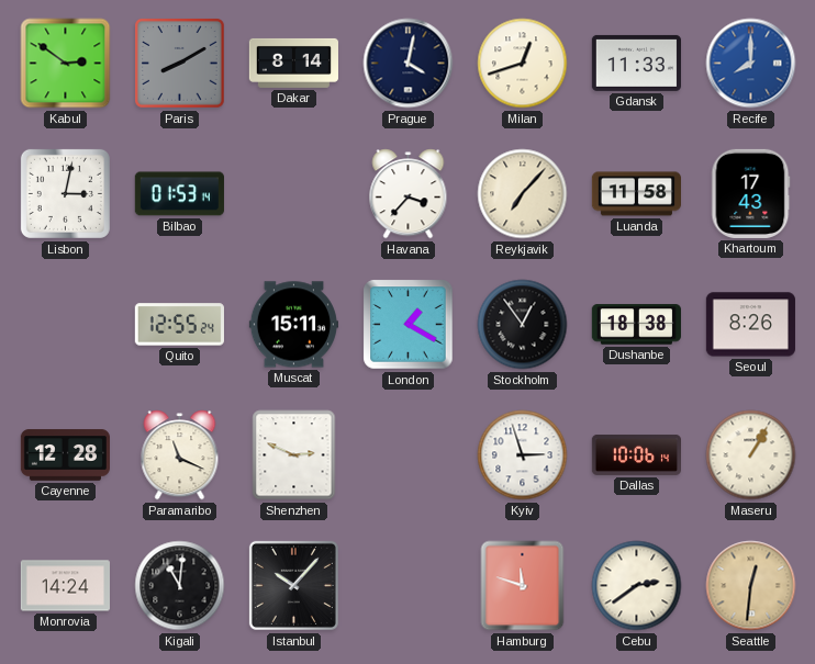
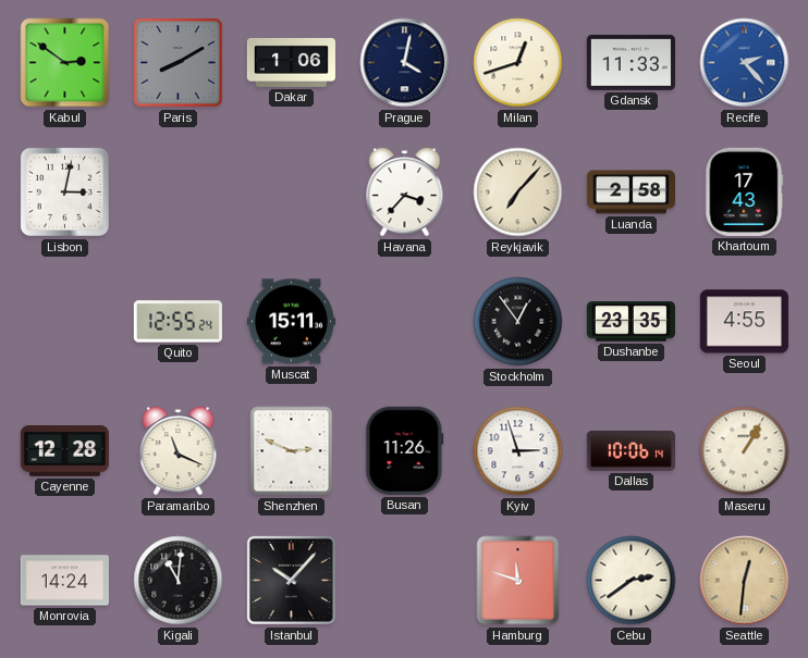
Dakar: 8:14 -> 1:06 (291, 62)
Recife: 8:00 -> 2:23 (745, 63)
Bilbao: 01:53 -> none (179, 194)
Luanda: 11:58 -> 2:58 (631, 193)
London: 1:20 -> none (409, 325)
Dushanbe: 18:38 -> 23:35 (631, 322)
Seoul: 8:26 -> 4:55 (744, 322)
Busan: none -> 11:26 (405, 450)
